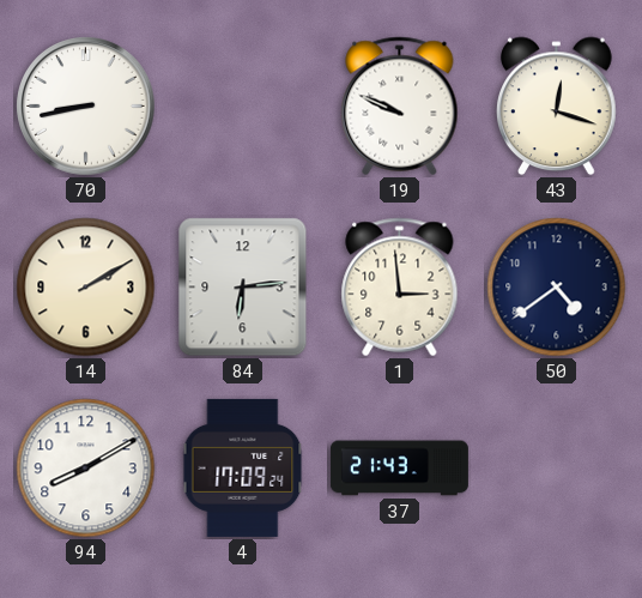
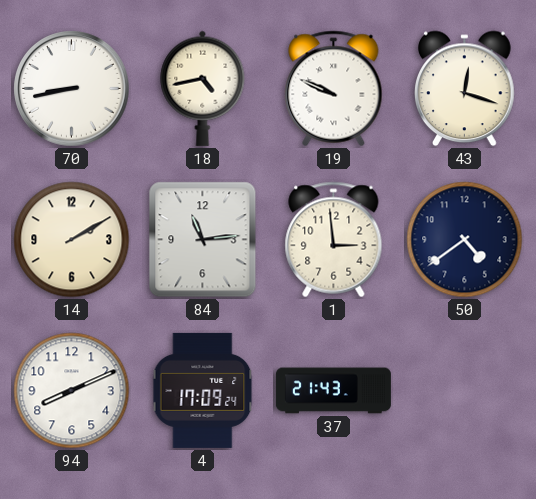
18: none -> 4:43 (203, 88)
84: 6:14 -> 11:14 (203, 240)
94: 8:10 -> 8:11 (72, 391)
